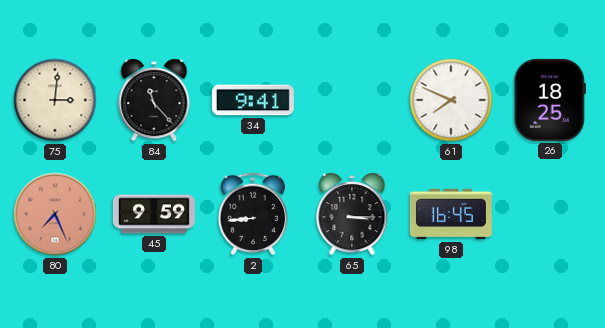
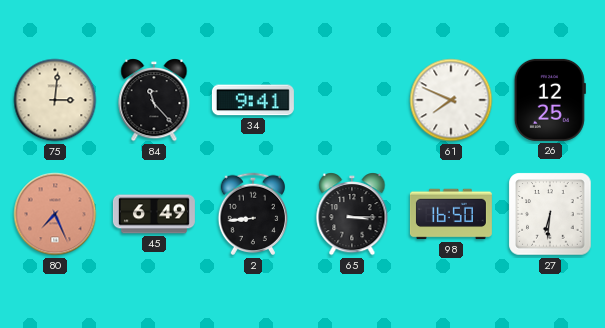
26: 18:25 -> 12:25 (550, 100)
45: 9:59 -> 6:49 (154, 214)
98: 16:45 -> 16:50 (451, 214)
27: none -> 6:31 (550, 214)
